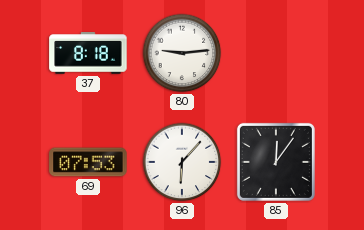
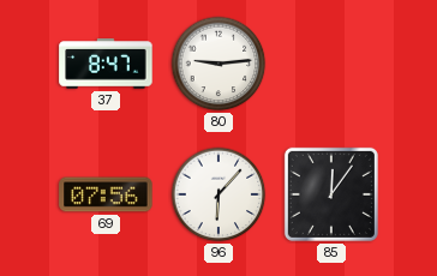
37: 8:18 -> 8:47 (106, 64)
69: 07:53 -> 07:56 (106, 194)
